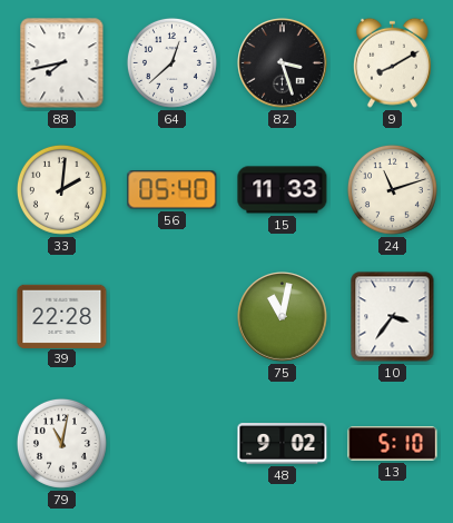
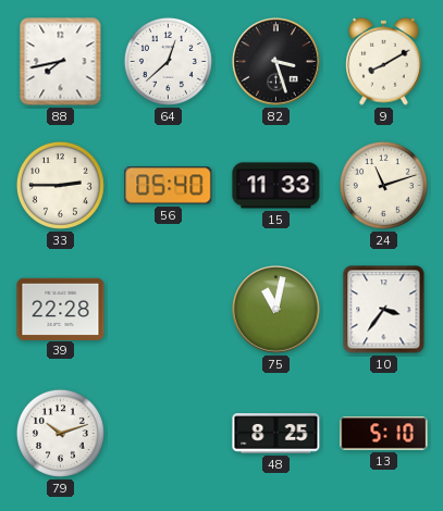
33: 2:01 -> 2:45 (60, 185)
79: 11:02 -> 10:12 (60, 433)
48: 9:02 -> 8:25 (276, 434)
